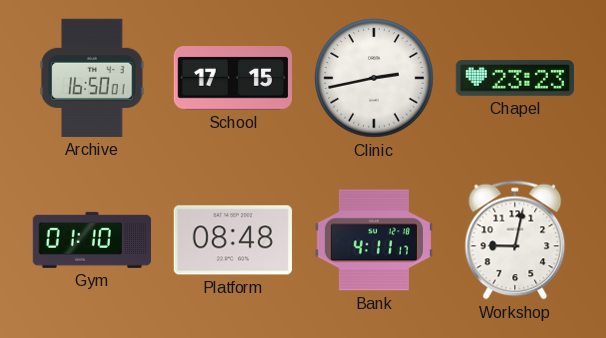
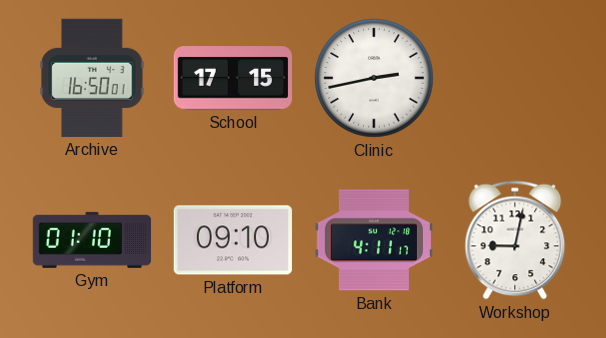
Chapel: 23:23 -> none (515, 78)
Platform: 08:48 -> 09:10 (233, 240)
